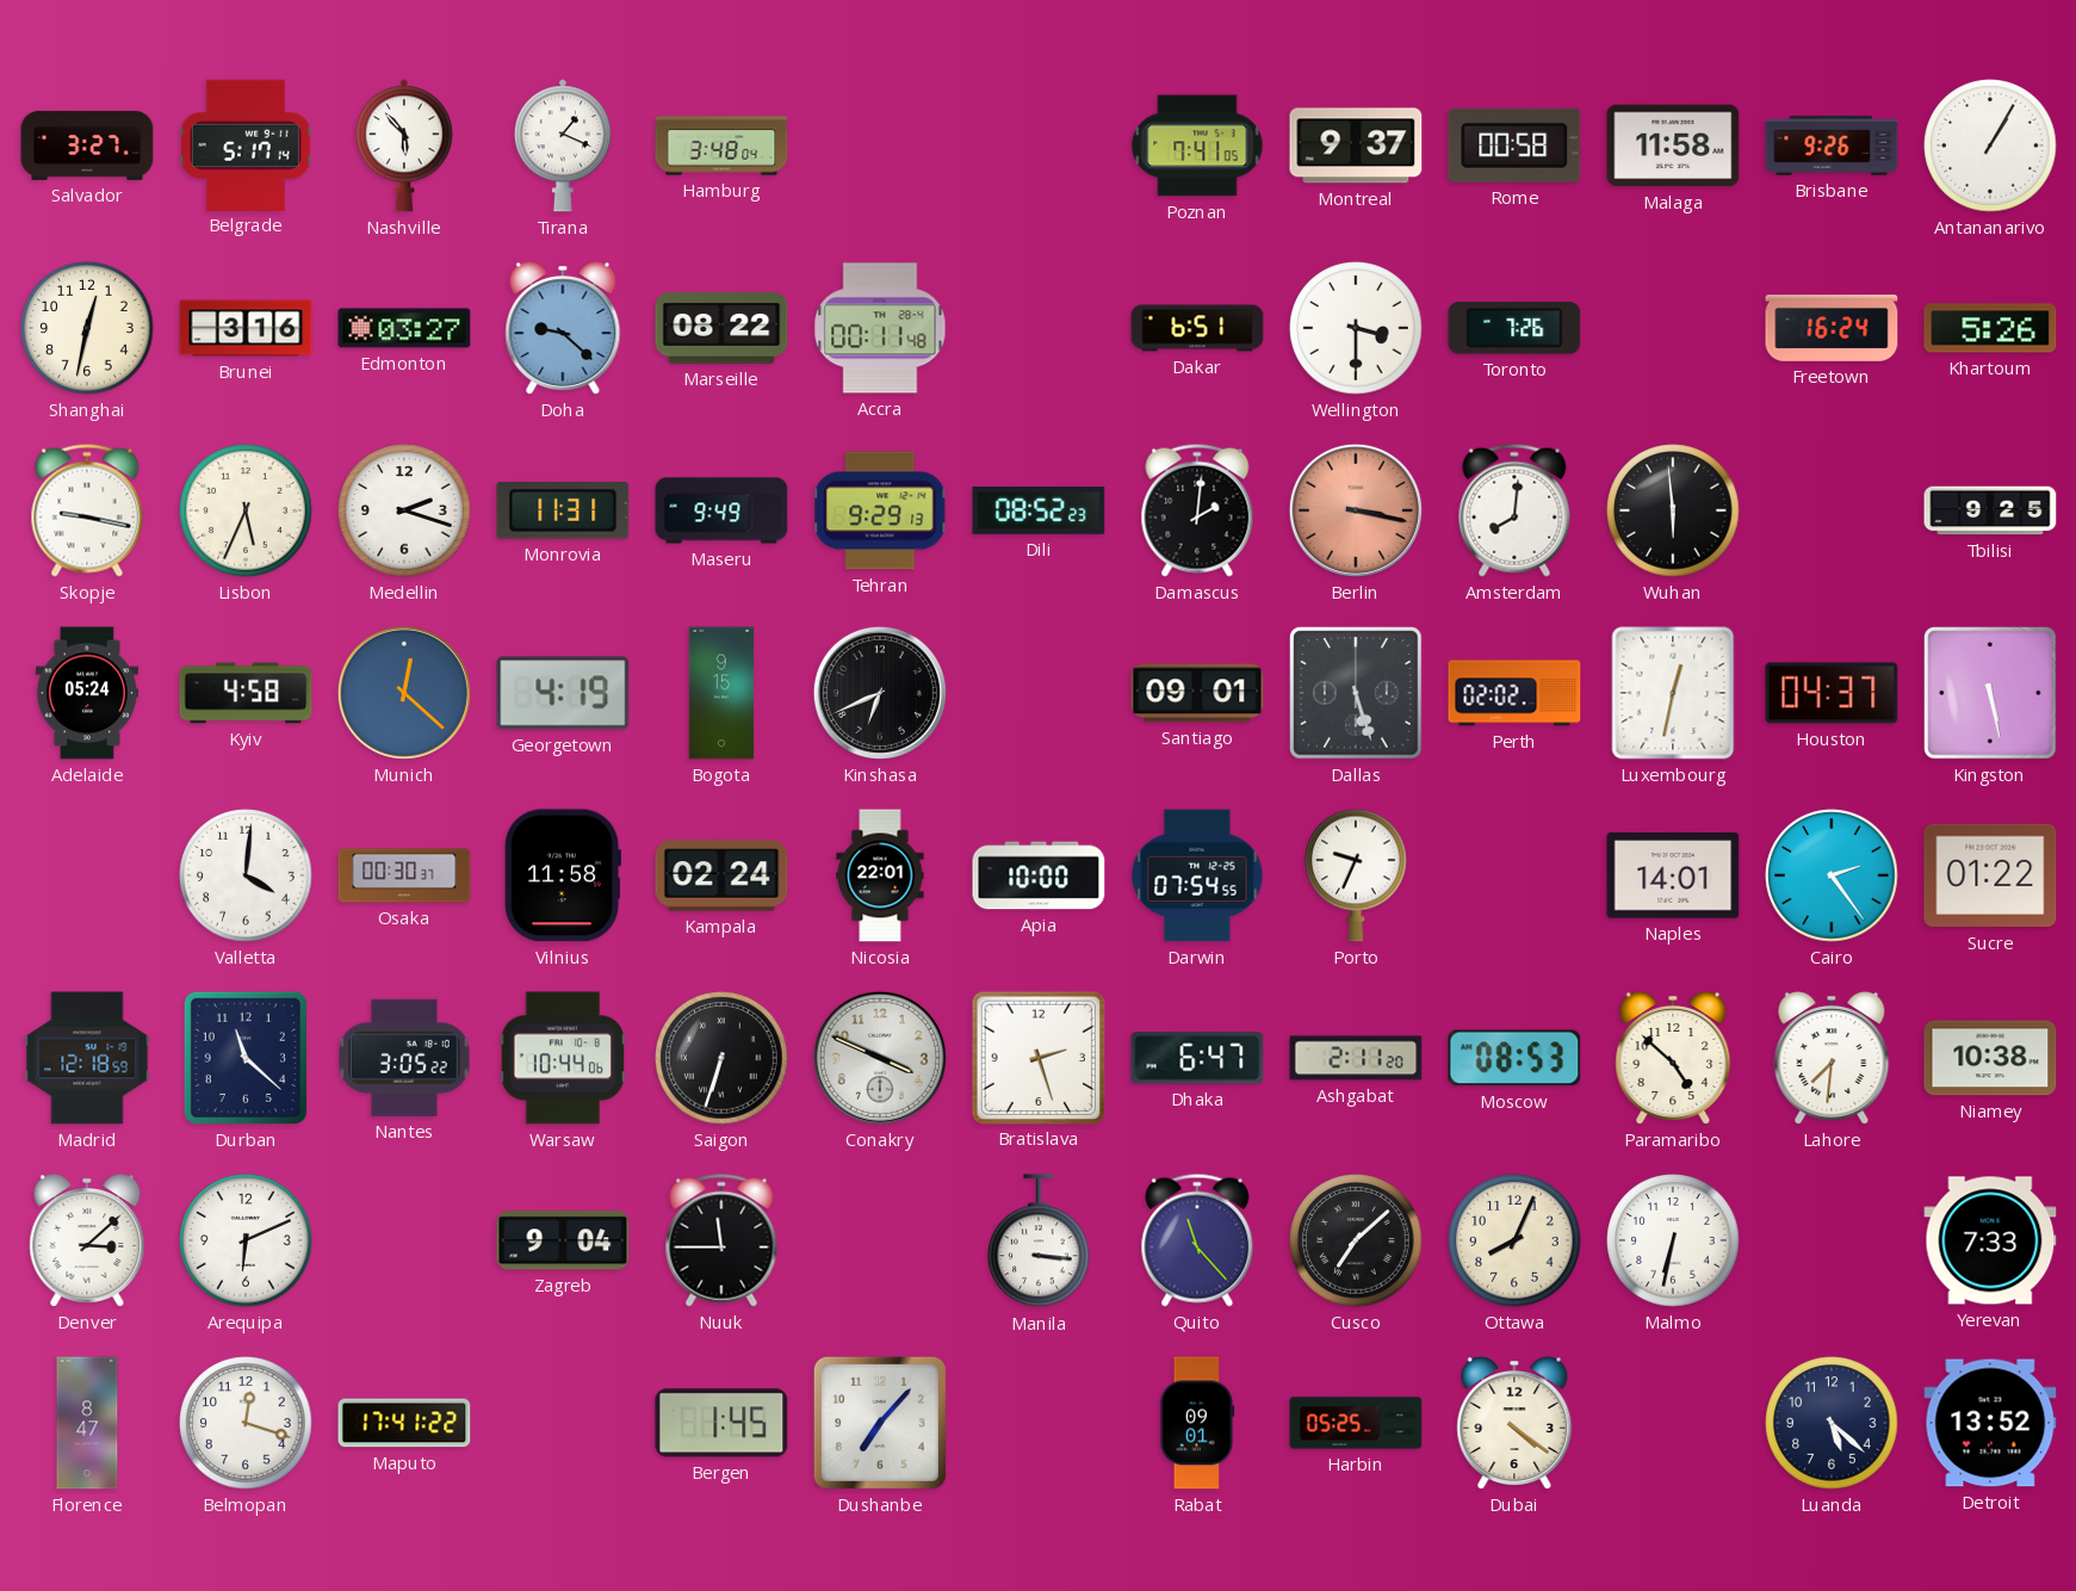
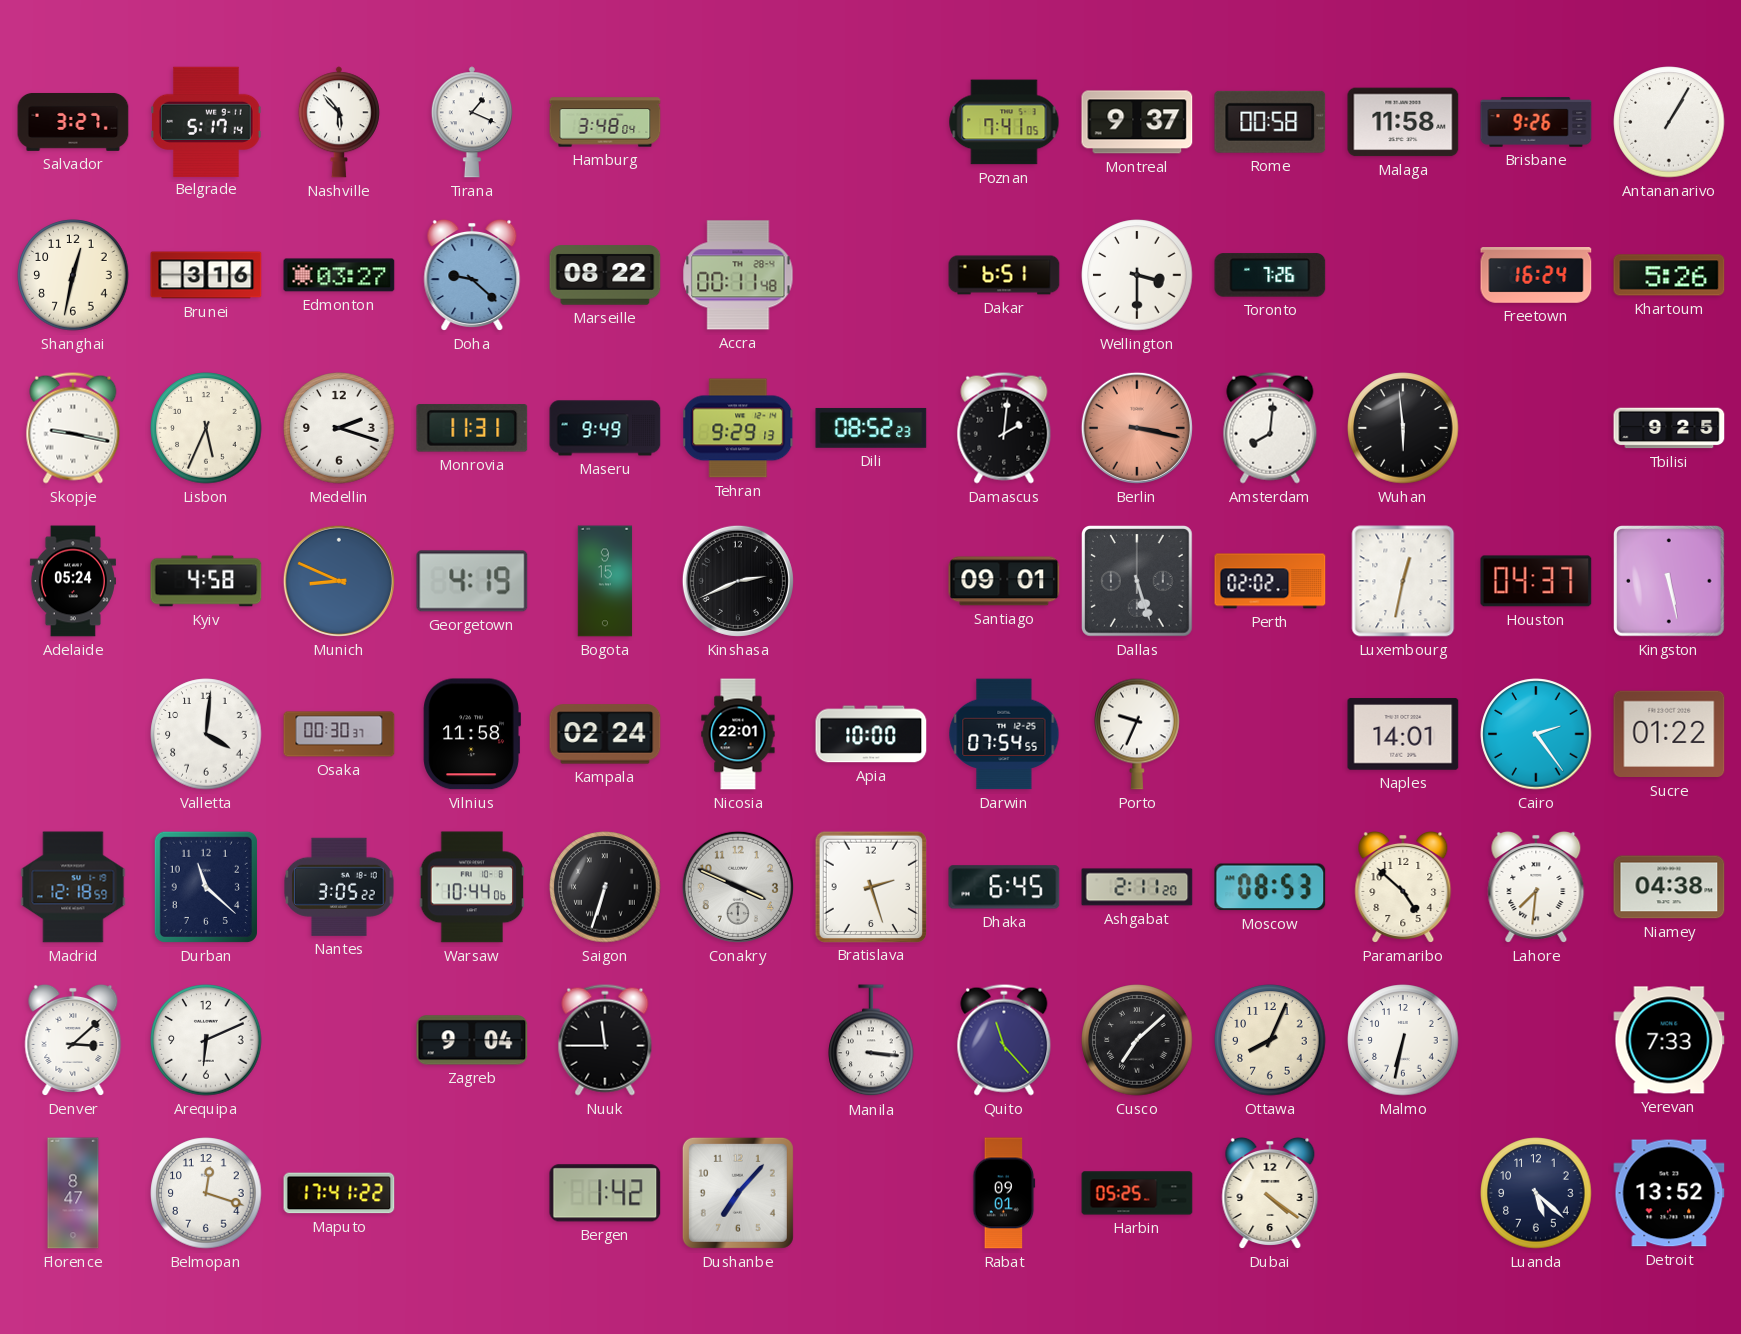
Munich: 12:22 -> 8:49 (339, 581)
Kinshasa: 6:41 -> 2:41 (738, 581)
Dhaka: 6:47 -> 6:45 (1004, 887)
Niamey: 10:38 -> 04:38 (1669, 887)
Bergen: 1:45 -> 1:42 (605, 1193)
